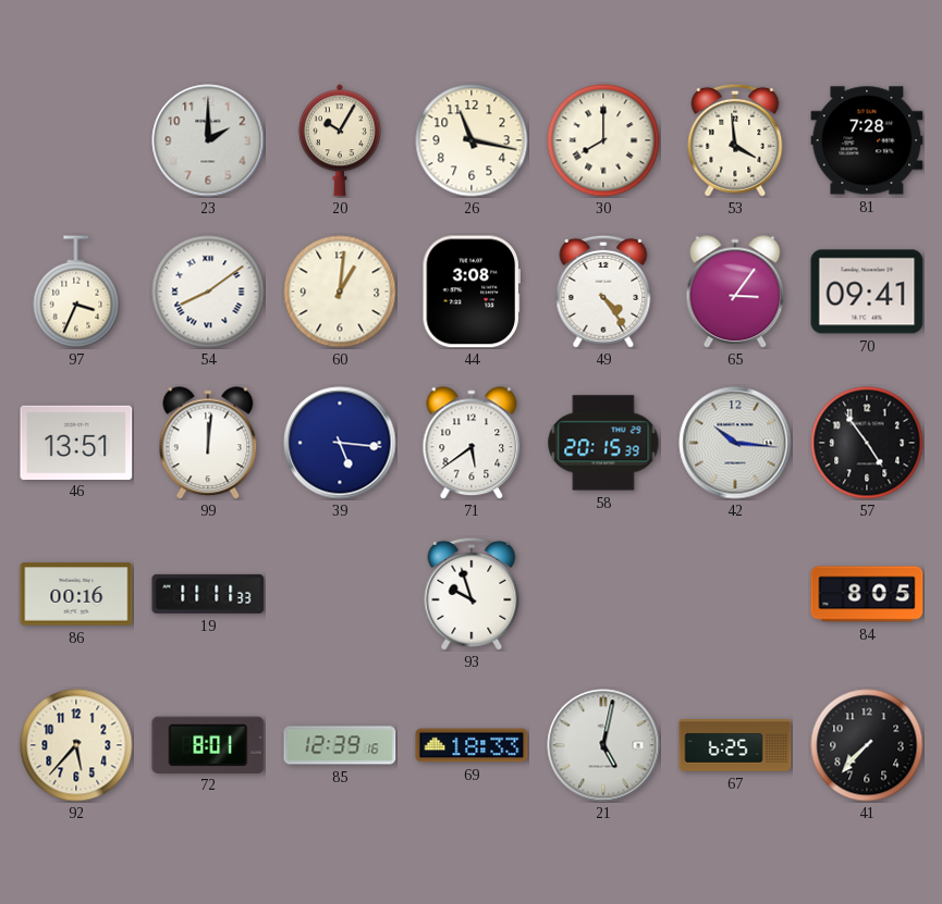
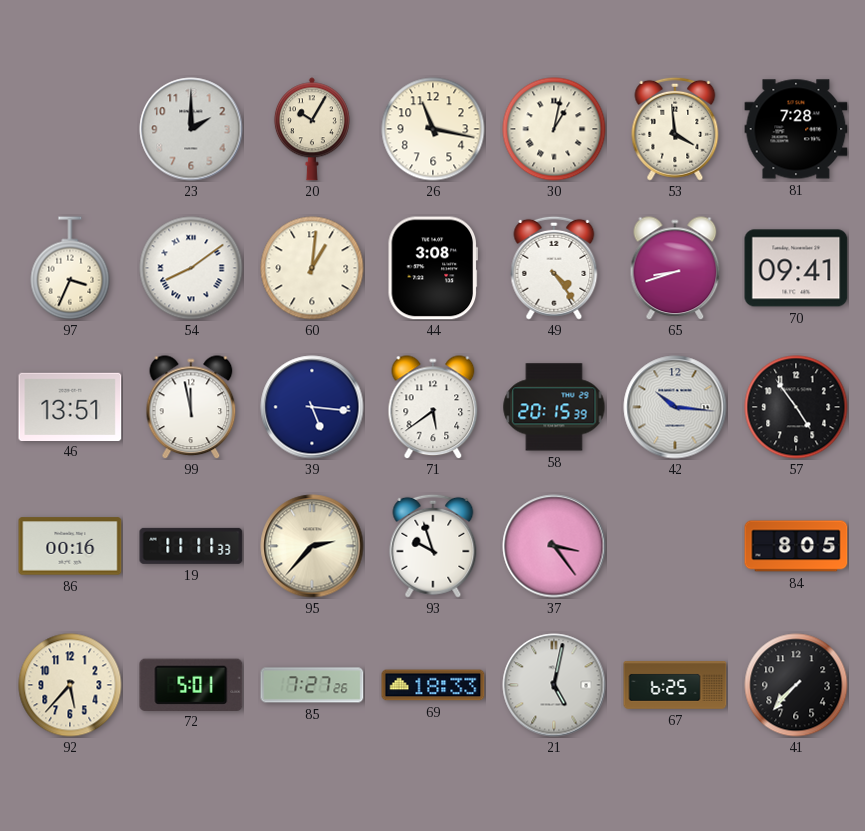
30: 8:00 -> 1:02 (554, 129)
65: 3:06 -> 8:42 (675, 268)
99: 12:01 -> 11:58 (191, 407)
95: none -> 2:37 (312, 546)
37: none -> 3:24 (554, 546)
72: 8:01 -> 5:01 (191, 684)
85: 12:39 -> 7:27 (312, 685)
